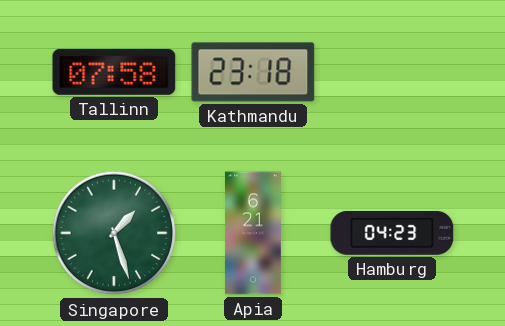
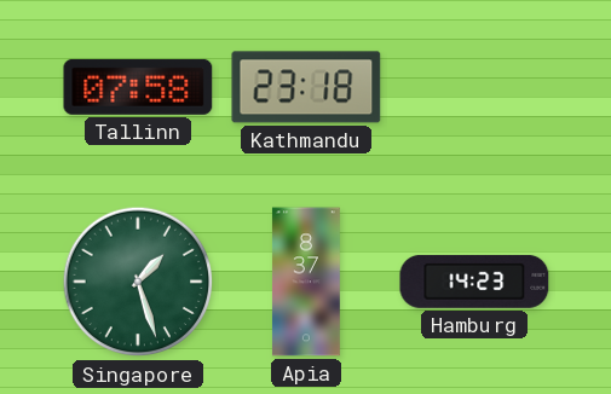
Apia: 6:21 -> 8:37 (306, 282)
Hamburg: 04:23 -> 14:23 (474, 282)
